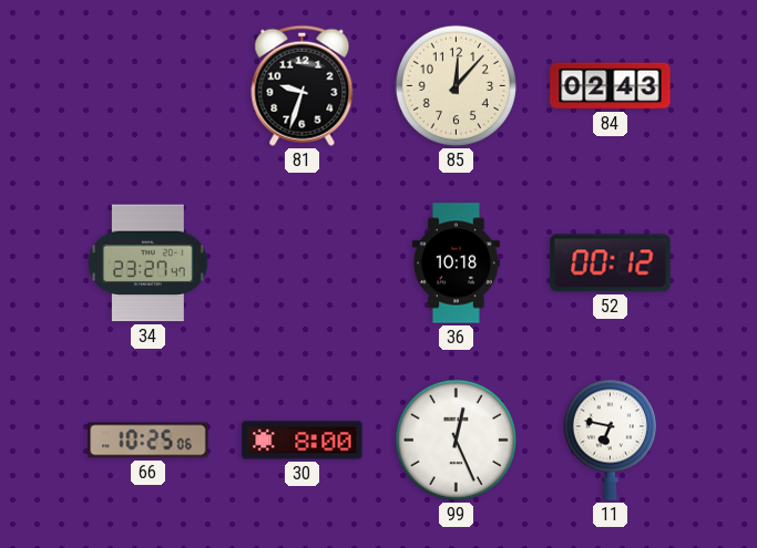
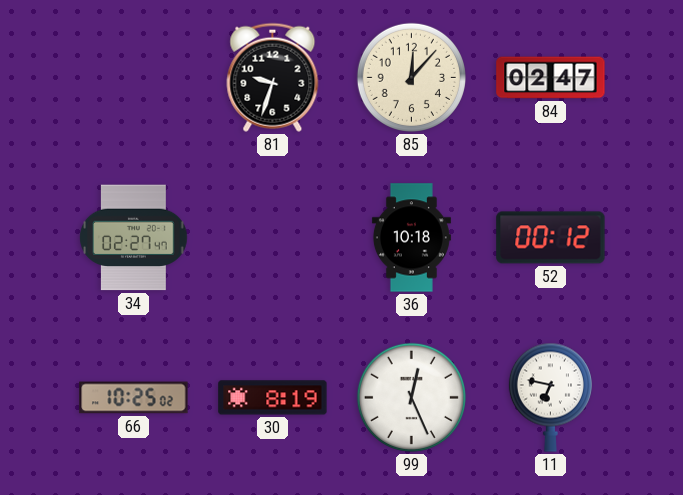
84: 02:43 -> 02:47 (551, 78)
34: 23:27 -> 02:27 (134, 238)
66: 10:25:06 -> 10:25:02 (134, 398)
30: 8:00 -> 8:19 (273, 398)
